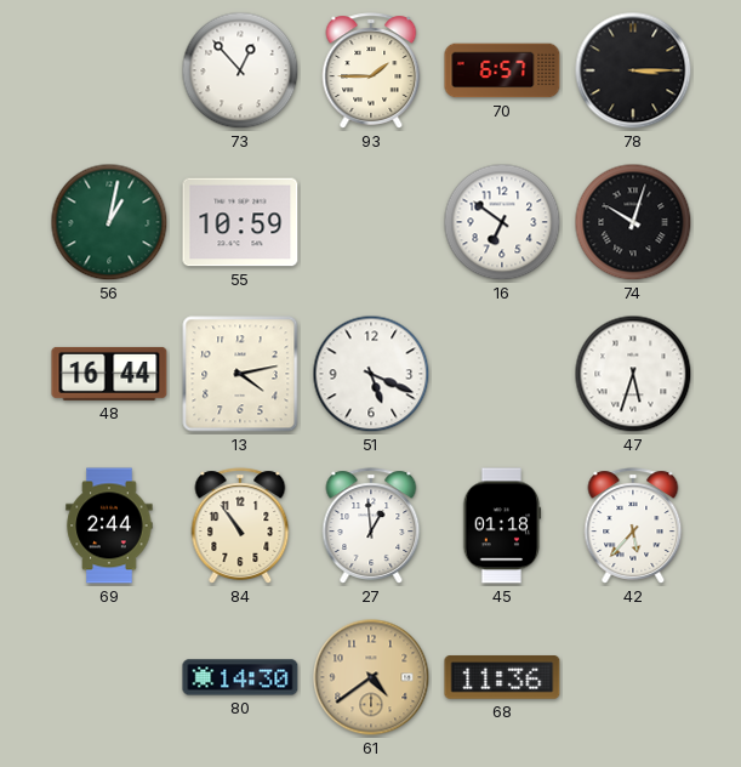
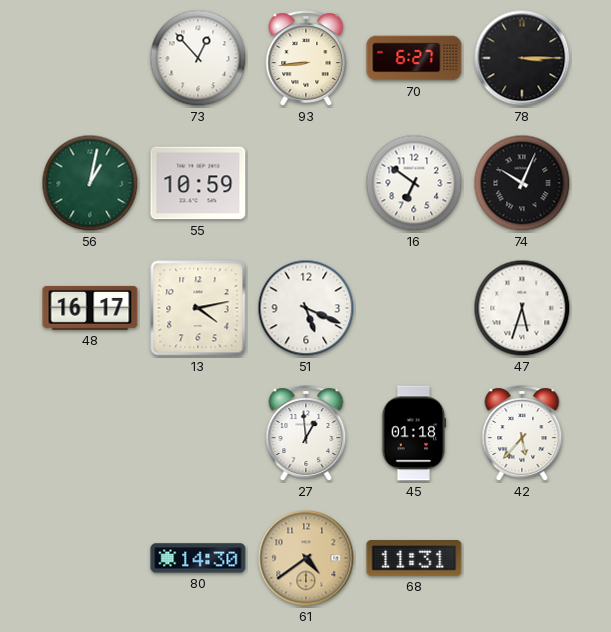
93: 1:45 -> 8:44 (306, 58)
70: 6:57 -> 6:27 (414, 58)
74: 10:03 -> 10:04 (522, 183)
48: 16:44 -> 16:17 (90, 308)
69: 2:44 -> none (109, 525)
84: 10:54 -> none (240, 525)
68: 11:36 -> 11:31 (414, 558)
